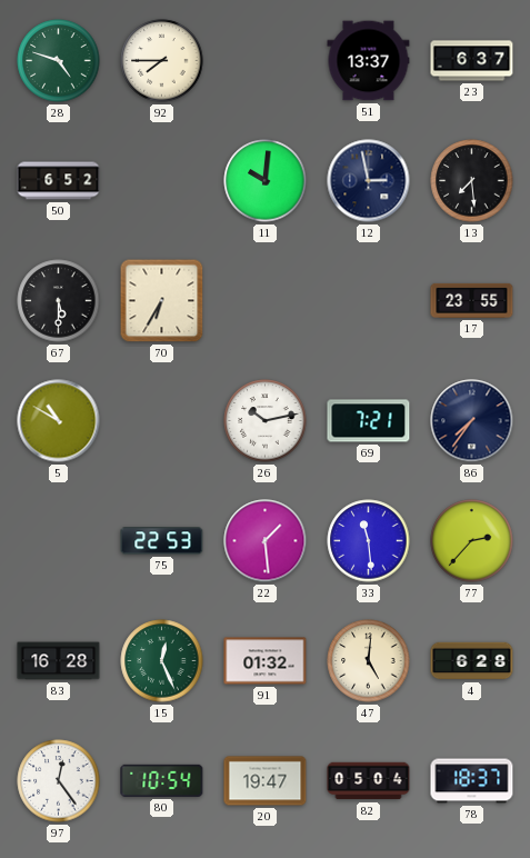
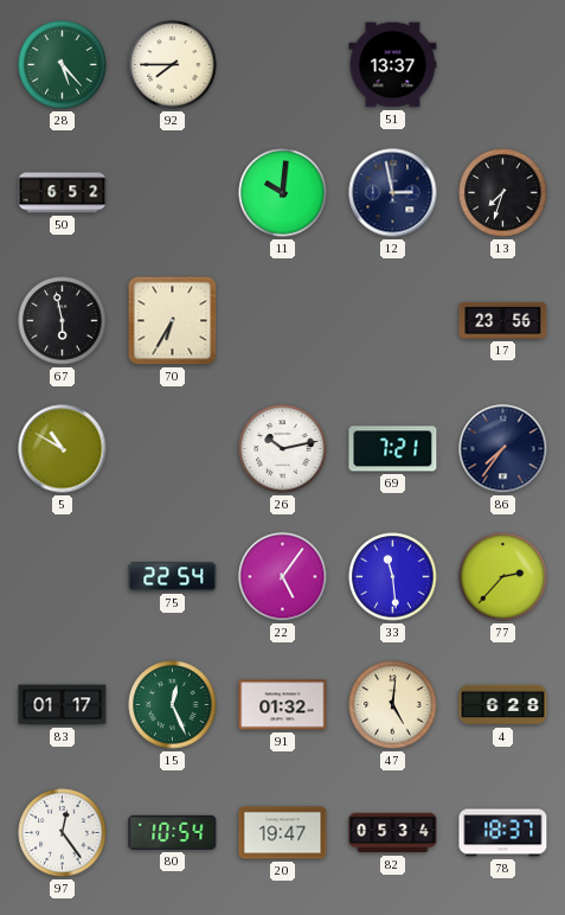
28: 4:48 -> 5:23 (63, 65)
23: 6:37 -> none (472, 61)
13: 7:29 -> 7:33 (503, 193)
67: 5:30 -> 5:58 (63, 321)
17: 23:55 -> 23:56 (503, 320)
75: 22:53 -> 22:54 (173, 577)
22: 1:29 -> 5:06 (283, 577)
83: 16:28 -> 01:17 (63, 705)
82: 05:04 -> 05:34 (393, 833)
